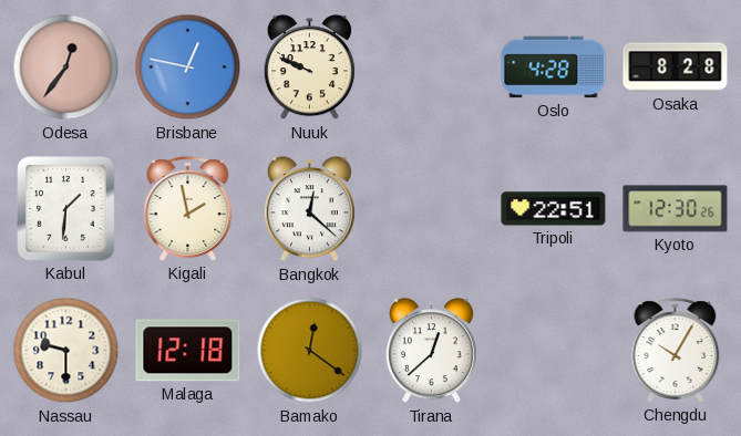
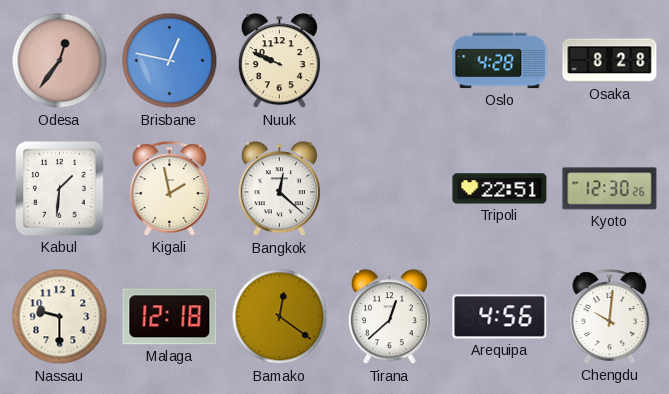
Arequipa: none -> 4:56 (500, 317)
Chengdu: 10:05 -> 10:01 (610, 317)
